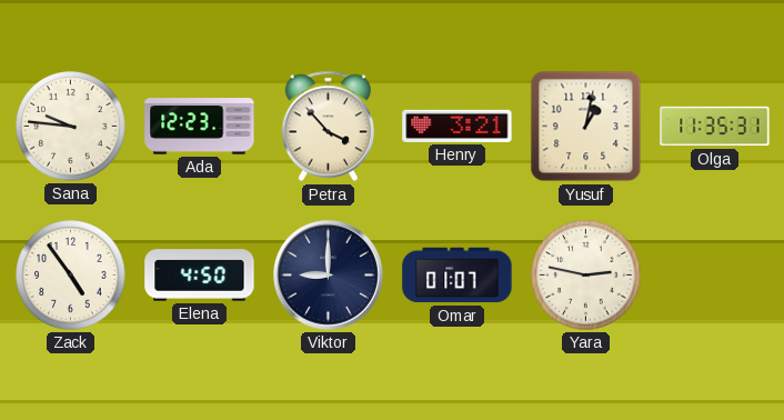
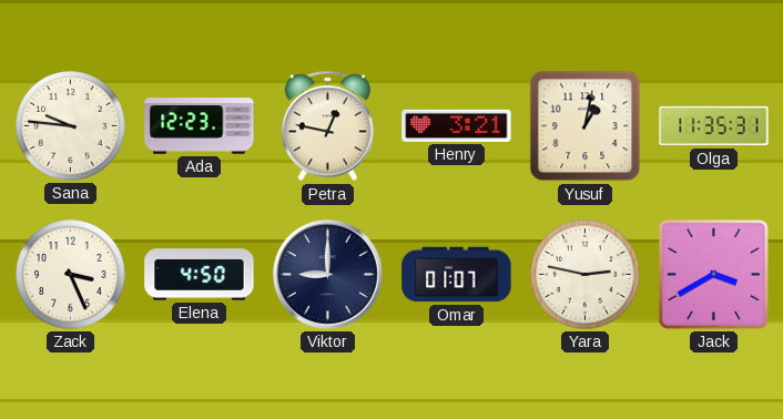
Petra: 3:53 -> 12:47 (327, 126)
Zack: 4:54 -> 3:26 (71, 275)
Jack: none -> 3:40 (713, 274)
